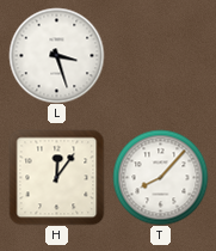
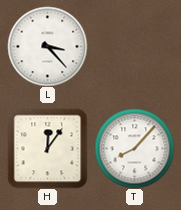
L: 3:27 -> 3:23 (47, 46)
